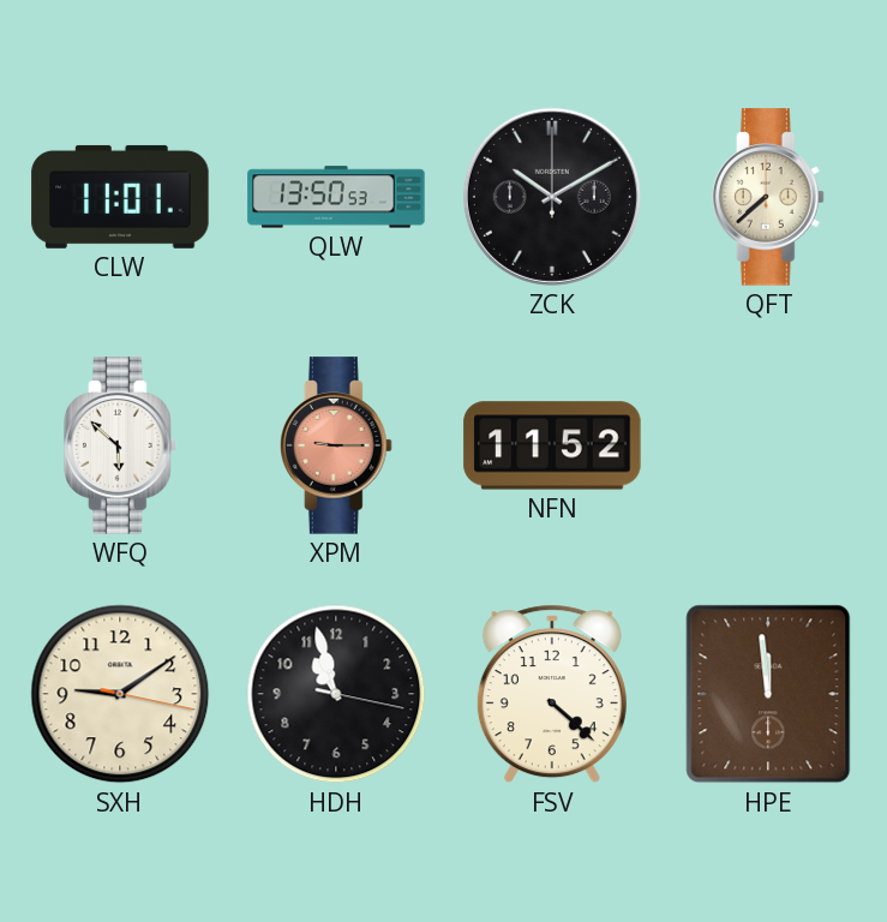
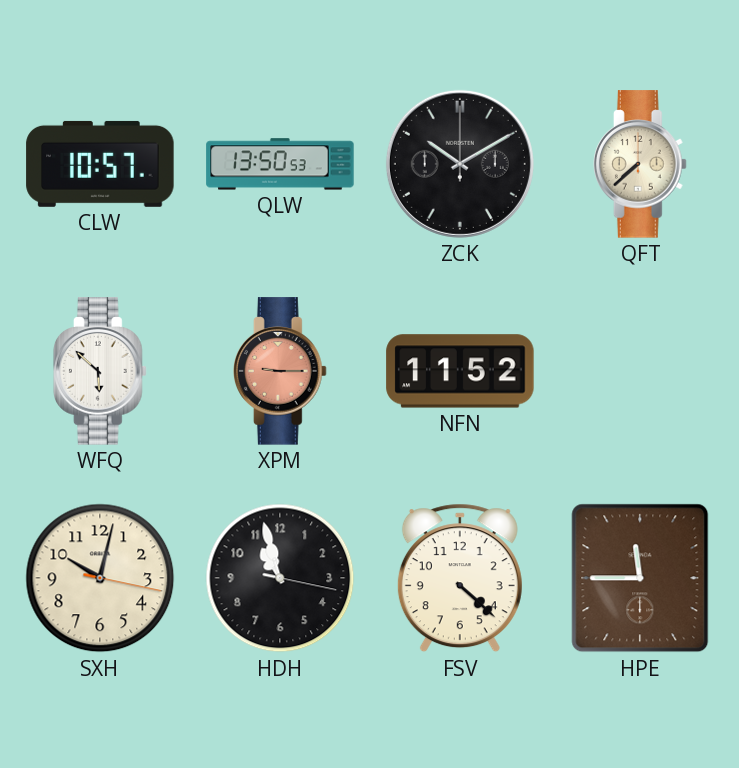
CLW: 11:01 -> 10:57 (100, 164)
SXH: 9:09 -> 10:02 (100, 578)
HPE: 11:59 -> 11:45 (640, 578)
